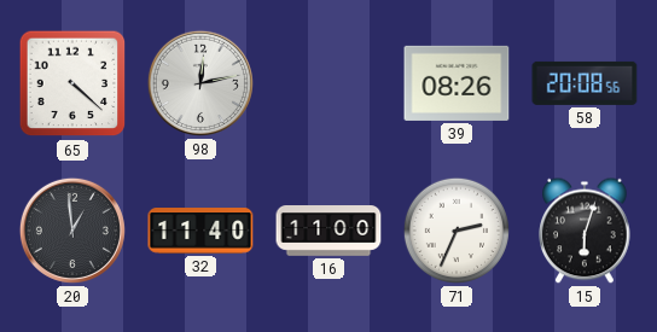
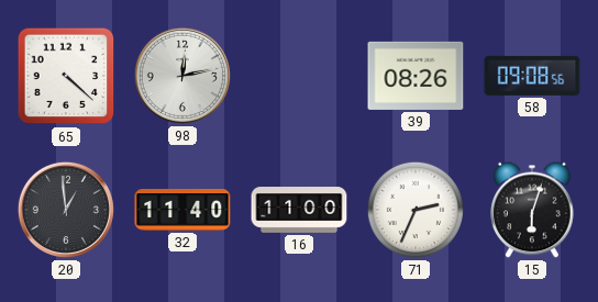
58: 20:08 -> 09:08 (532, 76)
